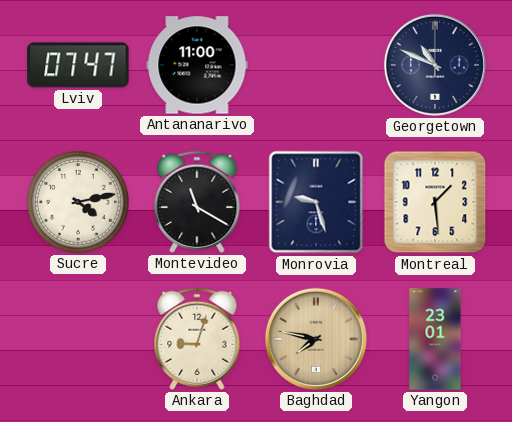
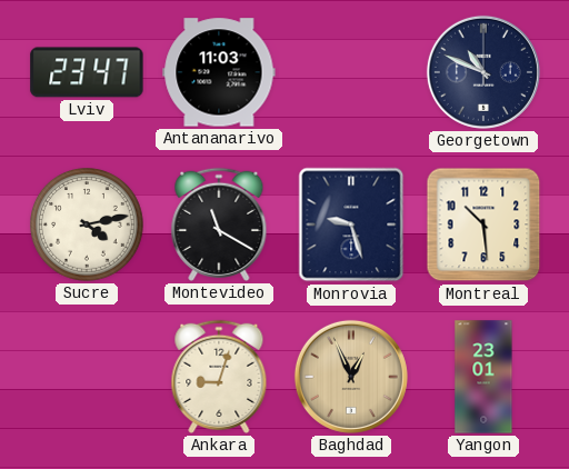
Lviv: 07:47 -> 23:47 (87, 72)
Antananarivo: 11:00 -> 11:03 (219, 72)
Montreal: 1:29 -> 10:29 (483, 224)
Baghdad: 7:47 -> 12:56 (351, 377)
